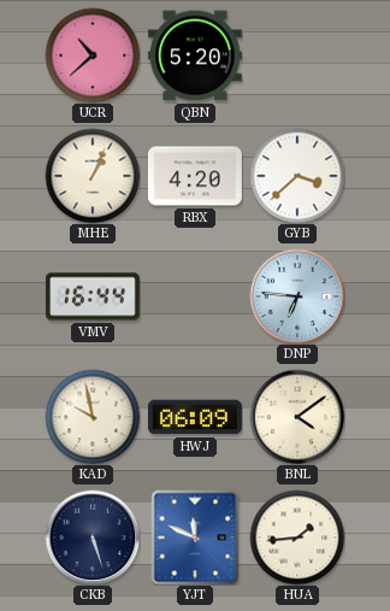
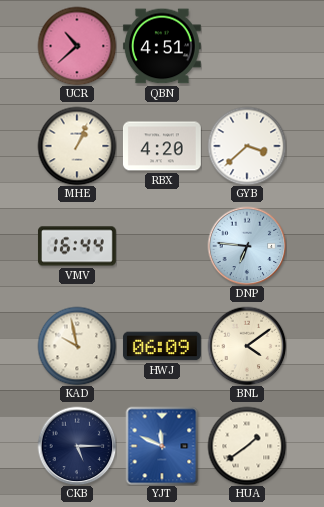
QBN: 5:20 -> 4:51 (162, 46)
CKB: 5:27 -> 5:15 (77, 446)
HUA: 1:44 -> 1:39 (247, 446)
